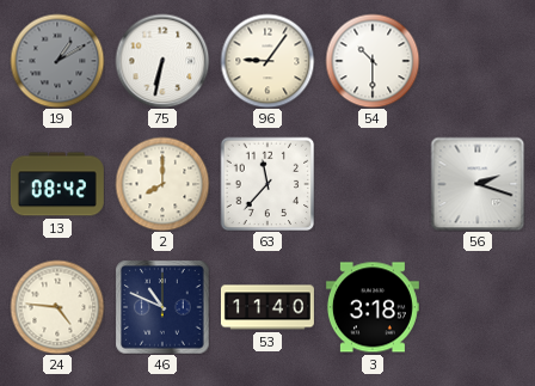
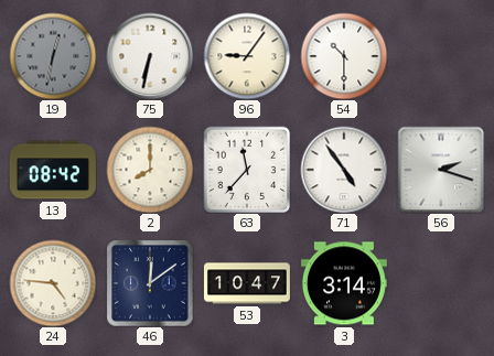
19: 1:10 -> 12:32 (53, 56)
71: none -> 4:54 (344, 170)
46: 10:49 -> 12:09 (150, 283)
53: 11:40 -> 10:47 (247, 283)
3: 3:18 -> 3:14 (344, 283)
